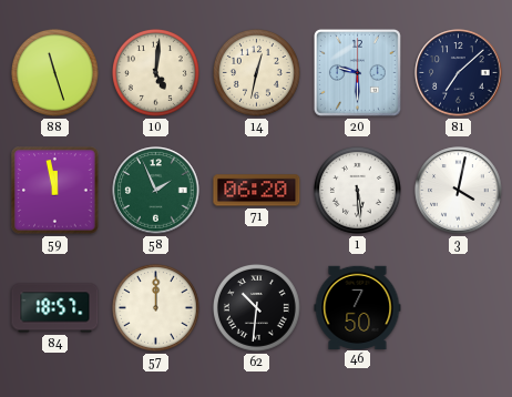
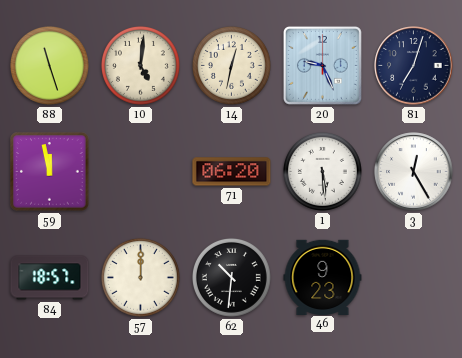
20: 9:30 -> 9:26 (322, 65)
81: 7:08 -> 7:03 (414, 66)
58: 1:56 -> none (156, 191)
3: 4:02 -> 12:25 (414, 172)
46: 7:50 -> 9:23 (323, 277)
